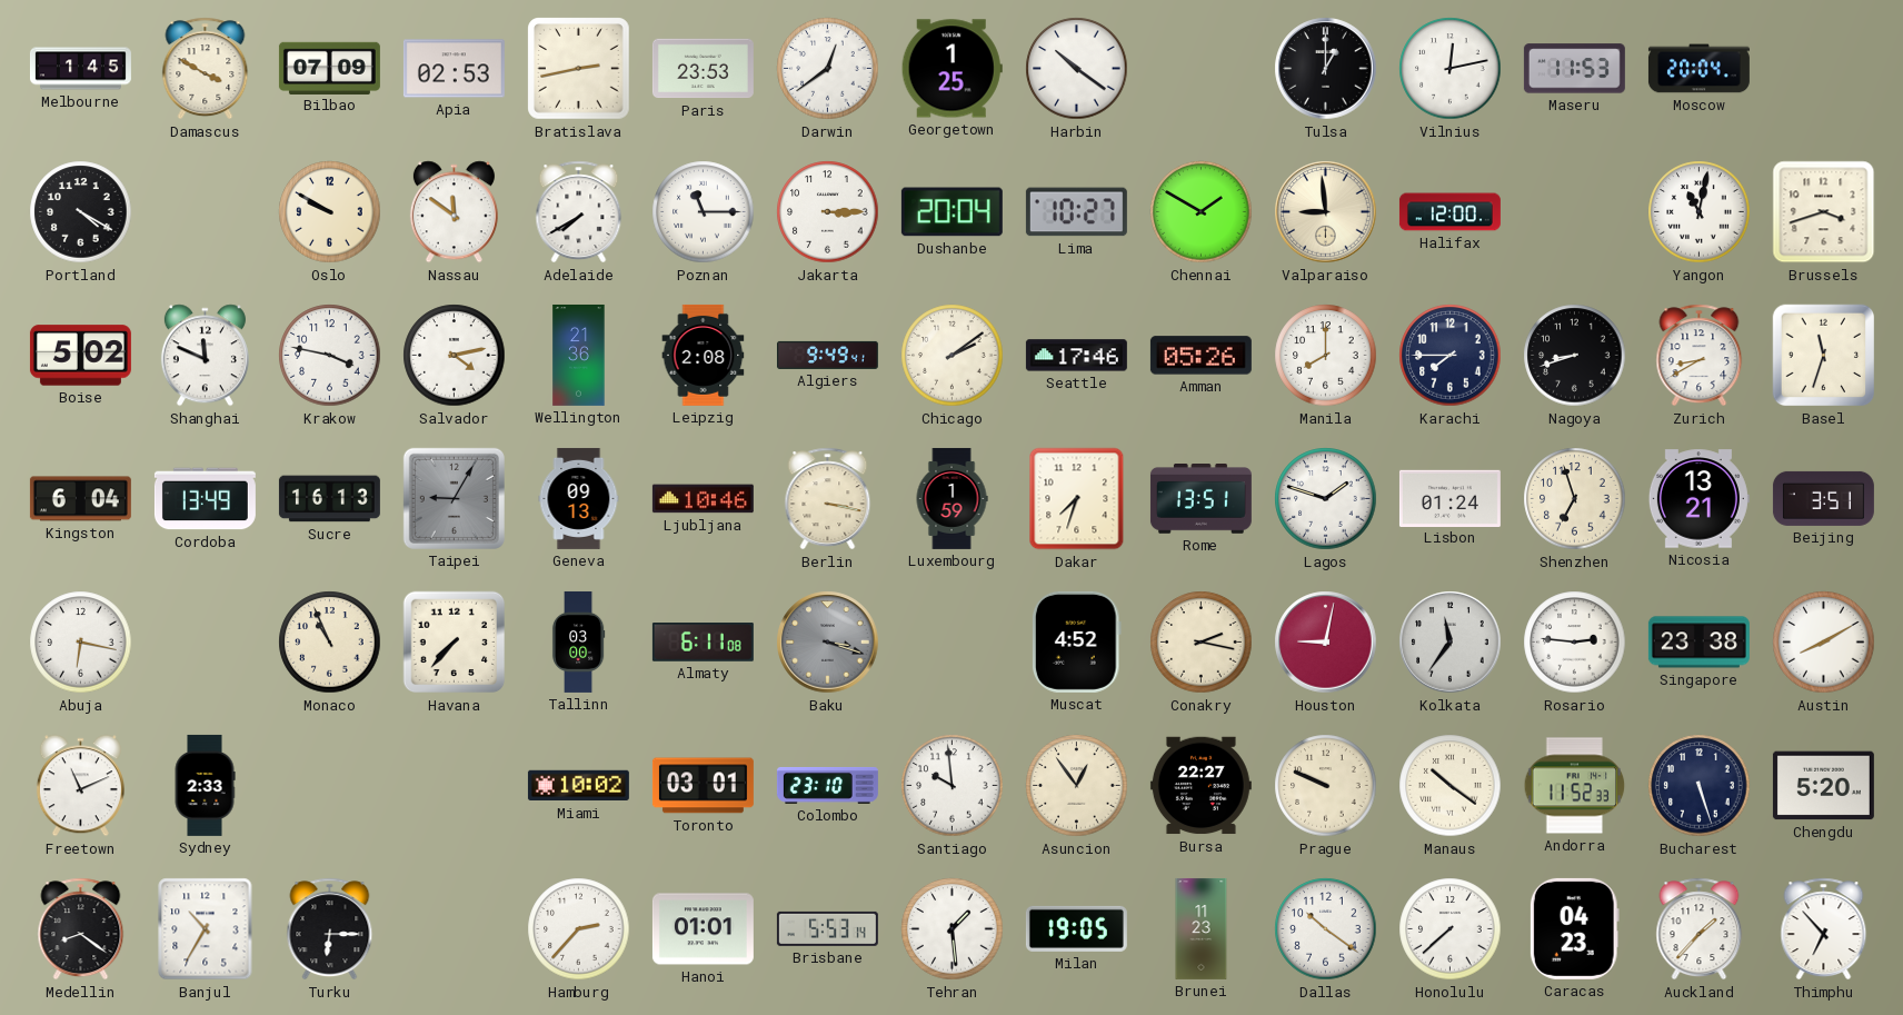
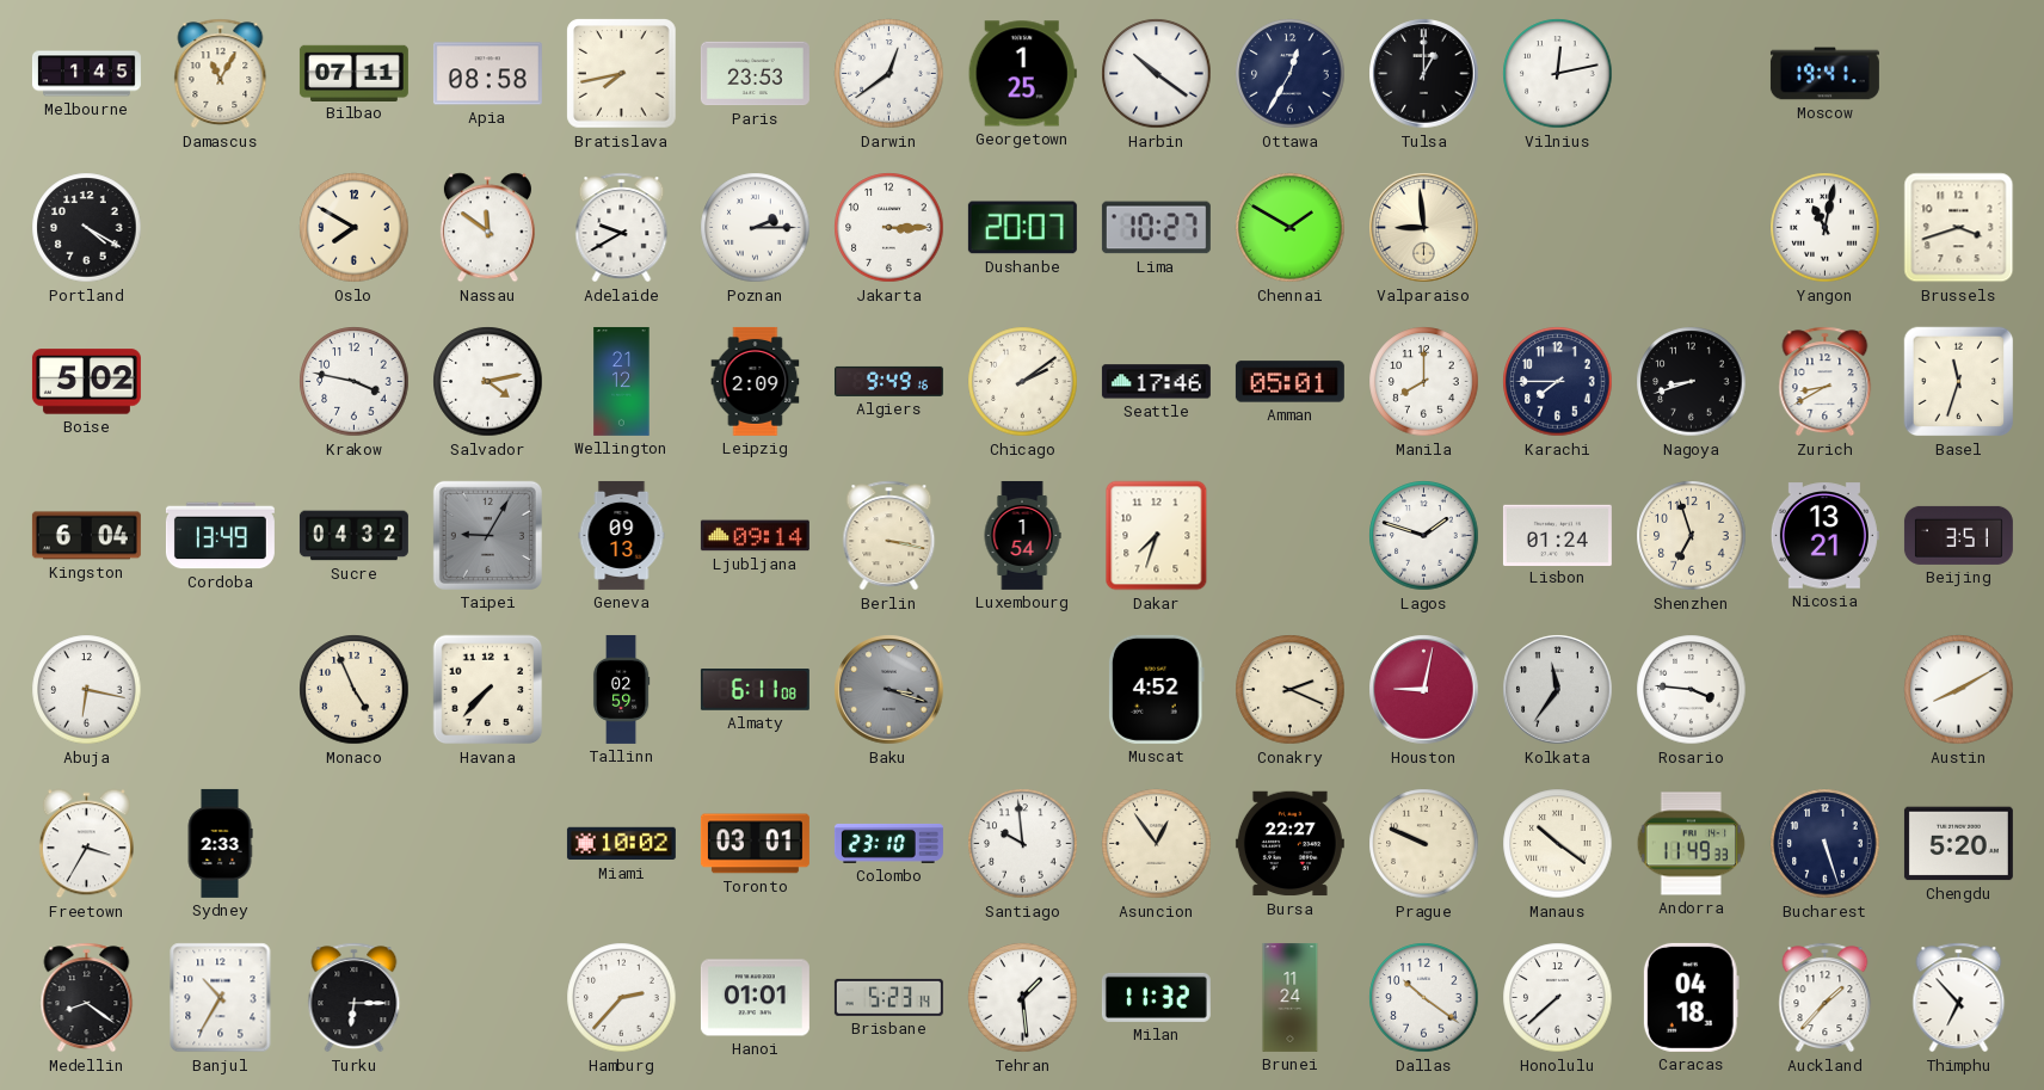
Damascus: 3:50 -> 11:05 (221, 74)
Bilbao: 07:09 -> 07:11 (353, 73)
Apia: 02:53 -> 08:58 (487, 74)
Bratislava: 2:43 -> 7:43 (622, 74)
Ottawa: none -> 12:35 (1291, 74)
Maseru: 11:53 -> none (1574, 69)
Moscow: 20:04 -> 19:41 (1824, 74)
Oslo: 9:50 -> 7:50 (355, 228)
Adelaide: 7:40 -> 9:40 (622, 228)
Poznan: 11:15 -> 2:15 (756, 228)
Dushanbe: 20:04 -> 20:07 (1022, 228)
Halifax: 12:00 -> none (1449, 212)
Shanghai: 11:49 -> none (205, 356)
Wellington: 21:36 -> 21:12 (622, 381)
Leipzig: 2:08 -> 2:09 (756, 381)
Algiers: 9:49:41 -> 9:49:16 (888, 381)
Amman: 05:26 -> 05:01 (1289, 382)
Sucre: 16:13 -> 04:32 (353, 536)
Ljubljana: 10:46 -> 09:14 (755, 536)
Luxembourg: 1:59 -> 1:54 (1022, 535)
Rome: 13:51 -> none (1200, 499)
Monaco: 10:56 -> 4:56 (355, 690)
Tallinn: 03:00 -> 02:59 (621, 689)
Conakry: 2:17 -> 2:19 (1291, 690)
Rosario: 2:46 -> 3:46 (1692, 690)
Singapore: 23:38 -> none (1698, 643)
Freetown: 11:11 -> 3:35 (86, 844)
Andorra: 11:52 -> 11:49 (1692, 844)
Brisbane: 5:53 -> 5:23 (888, 997)
Milan: 19:05 -> 11:32 (1156, 997)
Brunei: 11:23 -> 11:24 (1291, 997)
Caracas: 04:23 -> 04:18 (1691, 997)
